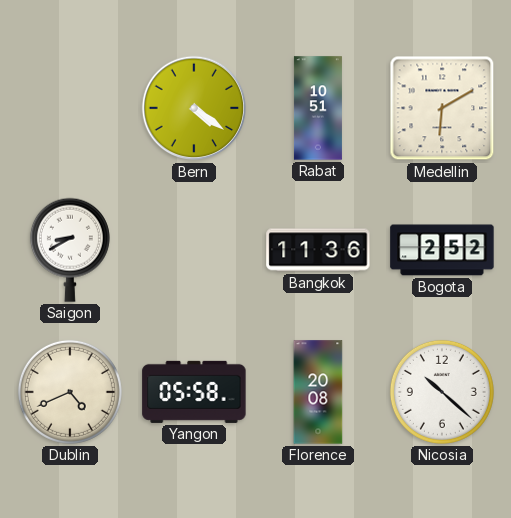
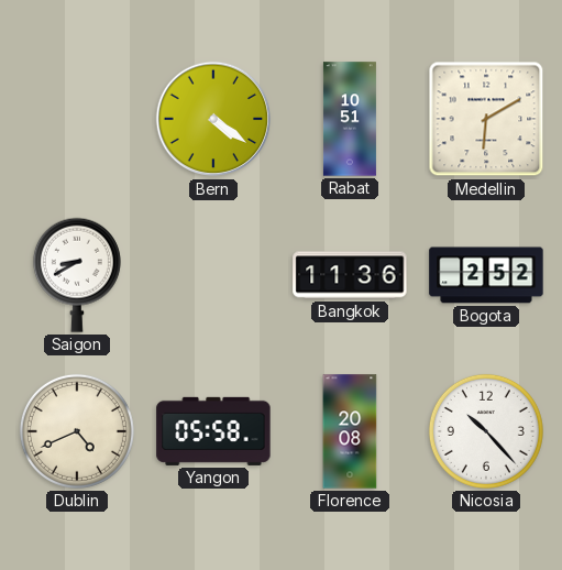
Nicosia: 10:22 -> 10:23 (486, 431)
